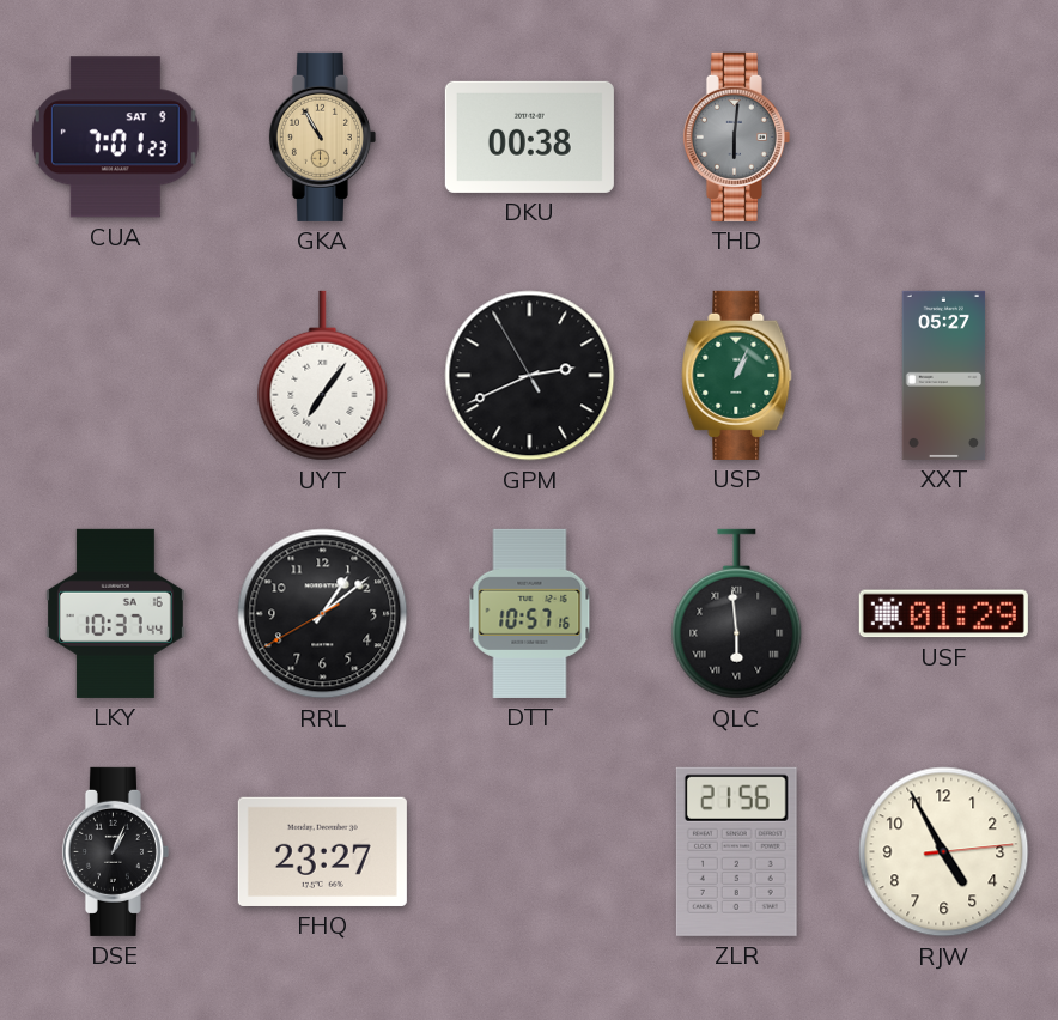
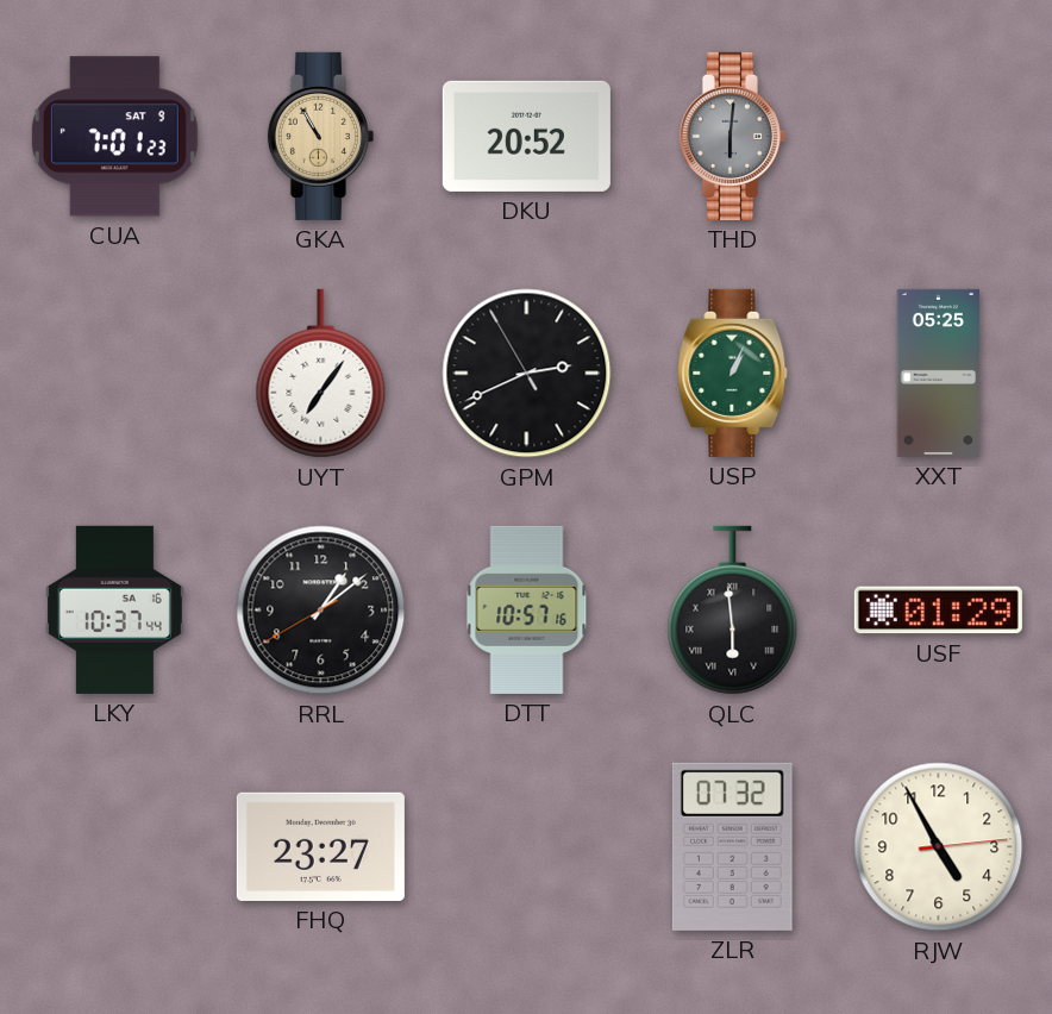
DKU: 00:38 -> 20:52 (526, 136)
XXT: 05:27 -> 05:25 (939, 373)
DSE: 1:04 -> none (115, 851)
ZLR: 21:56 -> 07:32 (732, 846)
